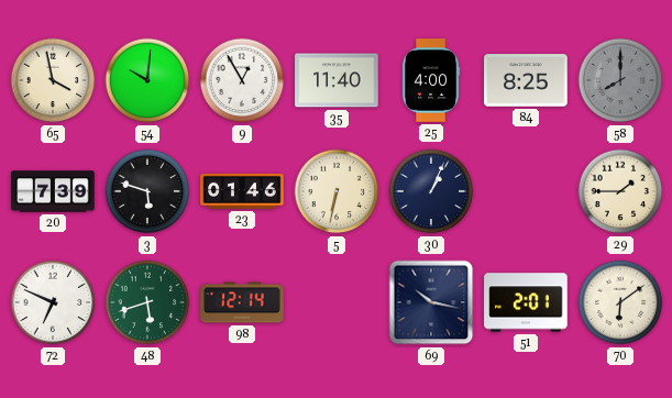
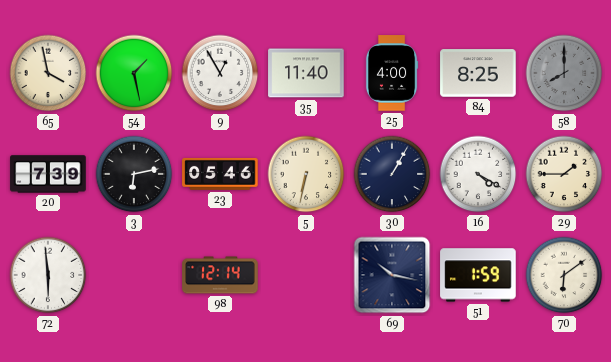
54: 10:01 -> 1:28 (134, 73)
3: 5:48 -> 6:13 (134, 174)
23: 01:46 -> 05:46 (220, 174)
30: 1:04 -> 1:05 (392, 174)
16: none -> 4:20 (478, 174)
72: 6:49 -> 5:59 (48, 275)
48: 5:42 -> none (147, 302)
51: 2:01 -> 1:59 (478, 275)
